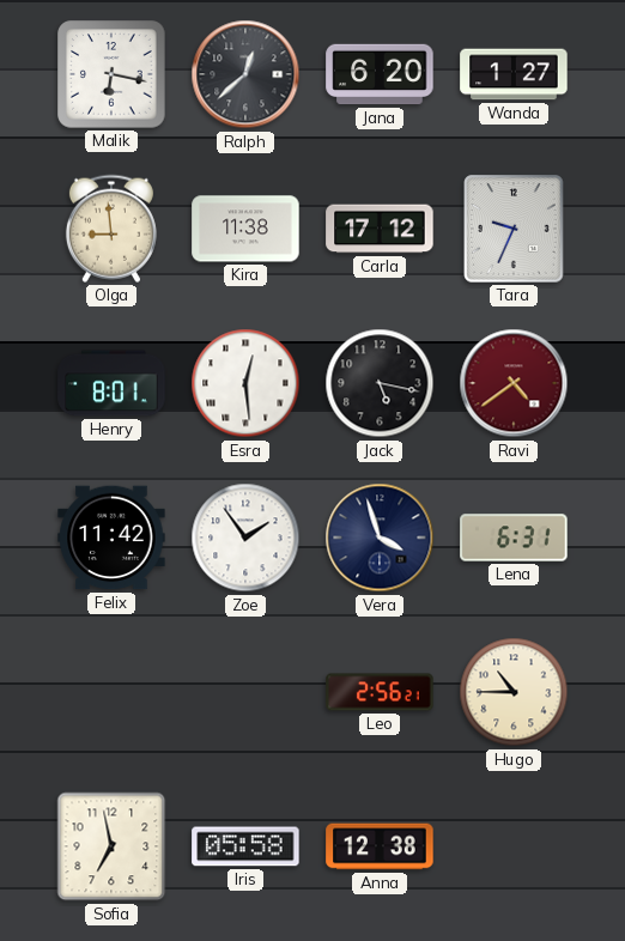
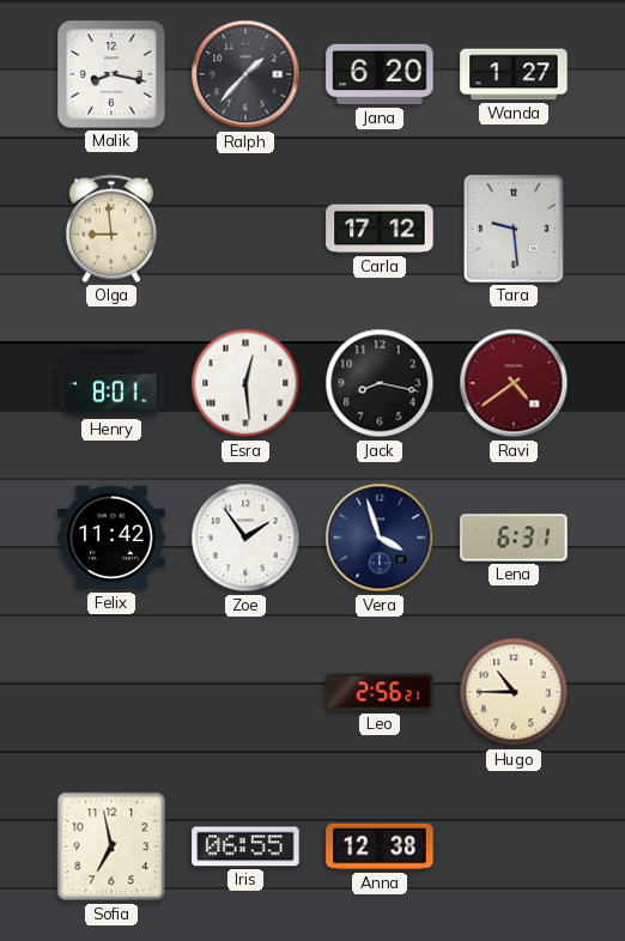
Malik: 6:17 -> 8:17 (111, 74)
Ralph: 12:38 -> 1:37 (245, 74)
Kira: 11:38 -> none (245, 229)
Tara: 9:34 -> 9:29 (514, 229)
Jack: 5:17 -> 8:17 (380, 383)
Iris: 05:58 -> 06:55 (245, 846)
